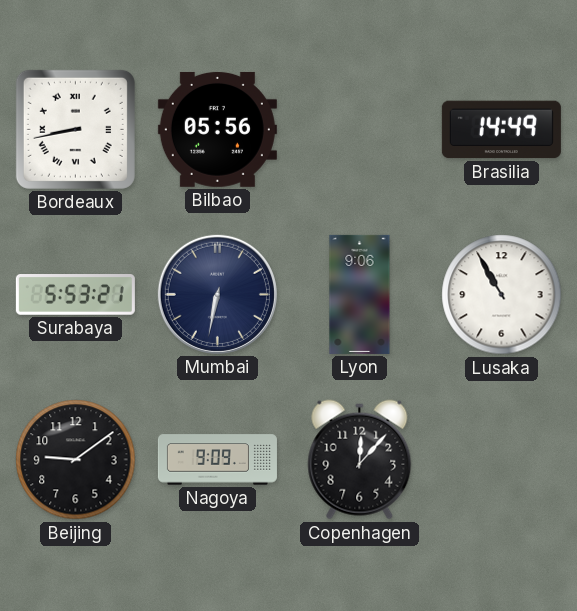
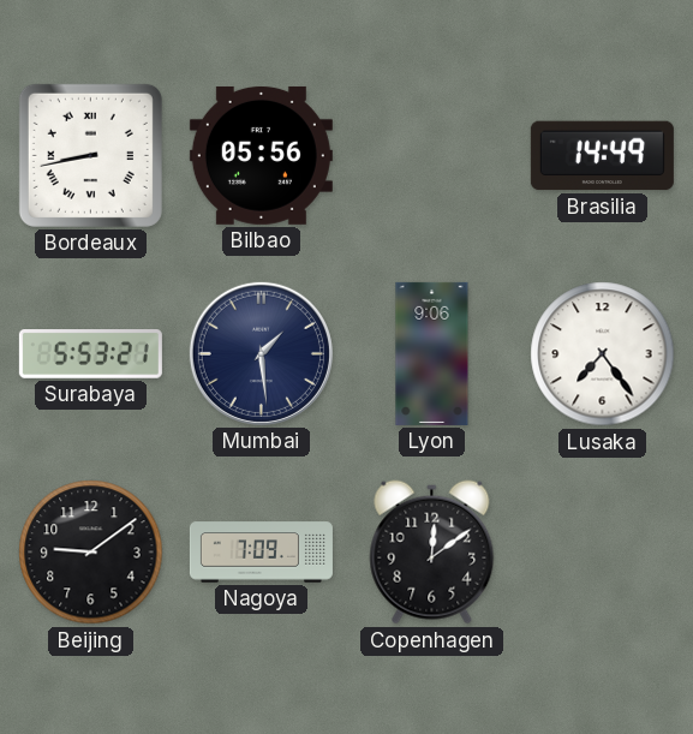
Mumbai: 6:32 -> 1:29 (261, 353)
Lusaka: 10:55 -> 7:24 (603, 354)
Nagoya: 9:09 -> 7:09 (261, 553)
Copenhagen: 12:07 -> 12:09 (432, 553)
